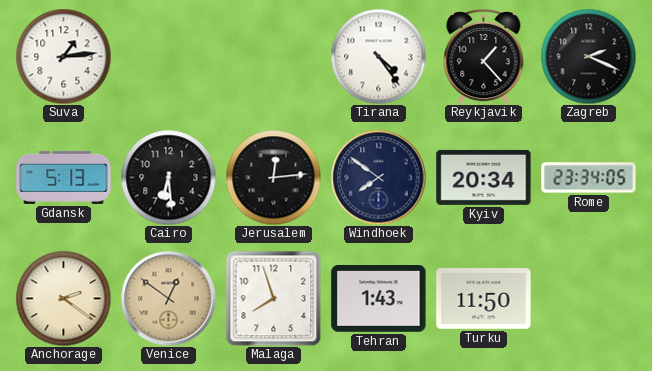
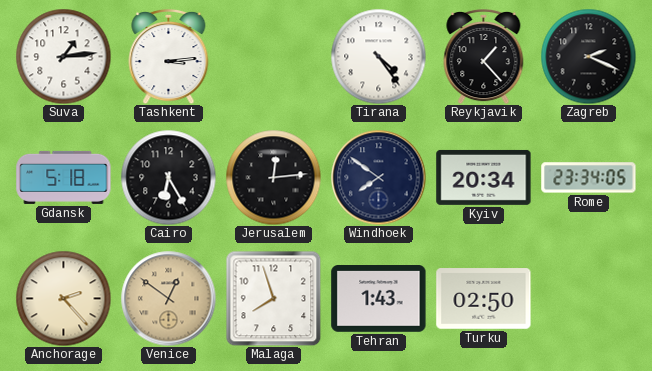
Tashkent: none -> 3:14 (169, 56)
Gdansk: 5:13 -> 5:18 (64, 177)
Cairo: 6:29 -> 6:25 (168, 177)
Anchorage: 2:21 -> 2:23 (63, 298)
Turku: 11:50 -> 02:50 (484, 299)
